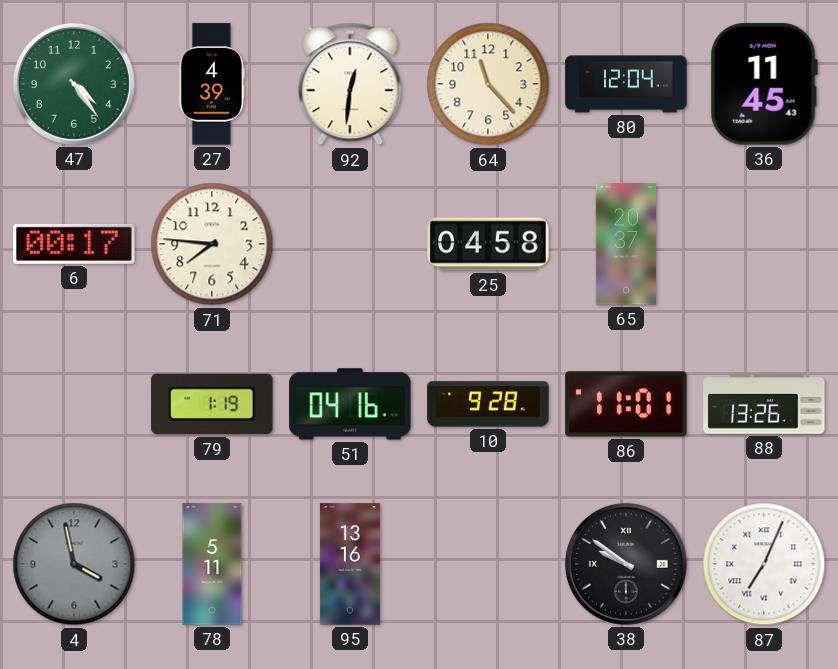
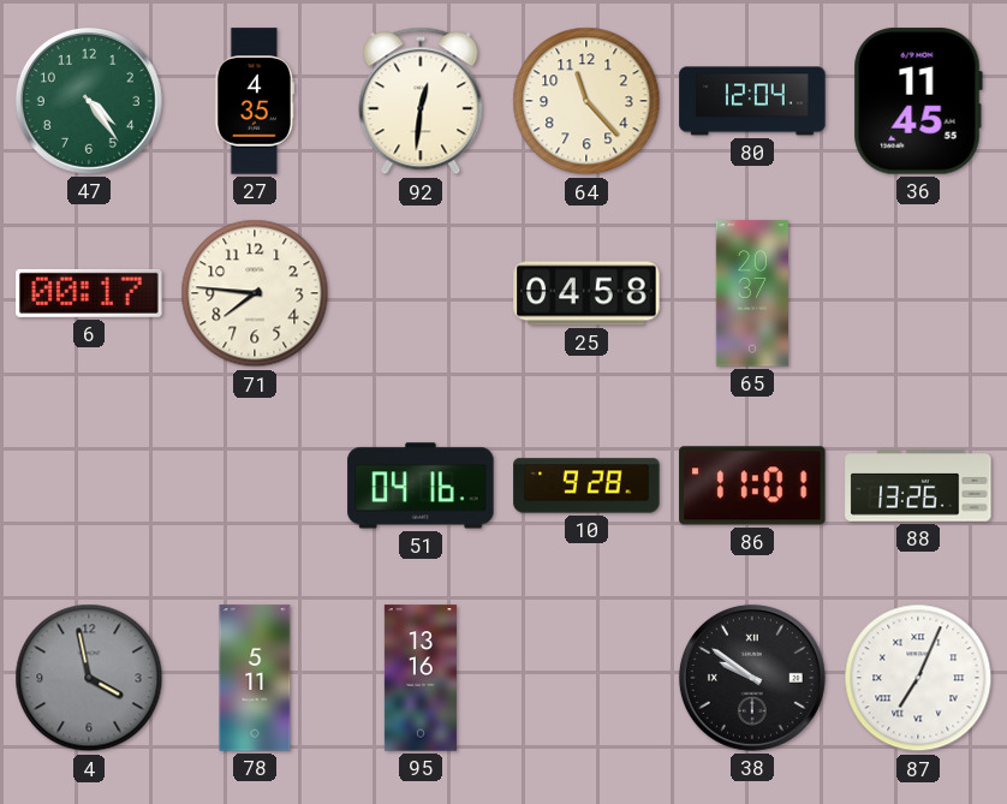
27: 4:39 -> 4:35 (254, 101)
36: 11:45:43 -> 11:45:55 (918, 101)
79: 1:19 -> none (212, 404)
